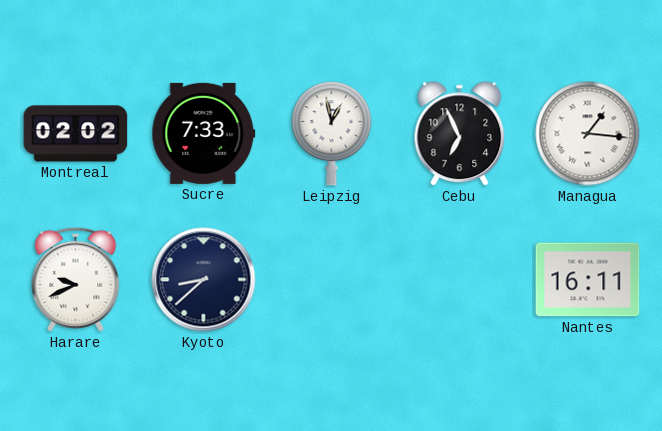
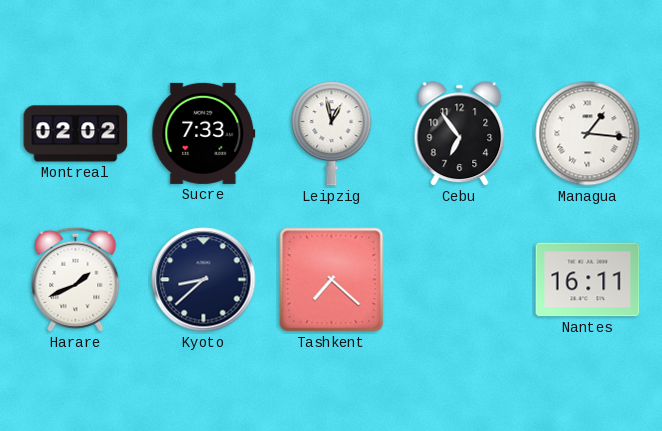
Cebu: 6:56 -> 6:54 (460, 134)
Harare: 9:41 -> 1:41 (76, 279)
Tashkent: none -> 7:22 (332, 280)
